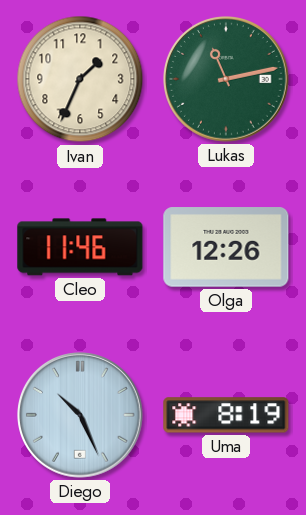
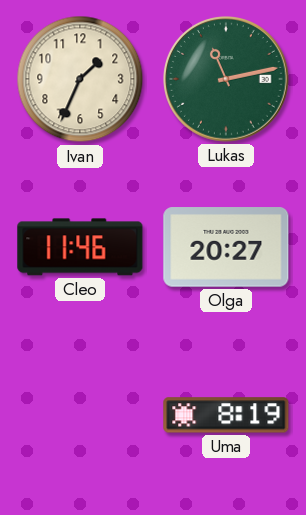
Olga: 12:26 -> 20:27 (226, 247)
Diego: 10:26 -> none (81, 416)
